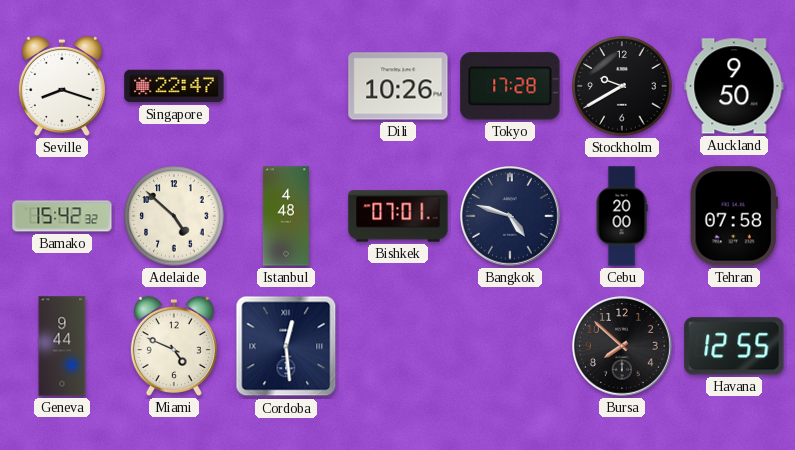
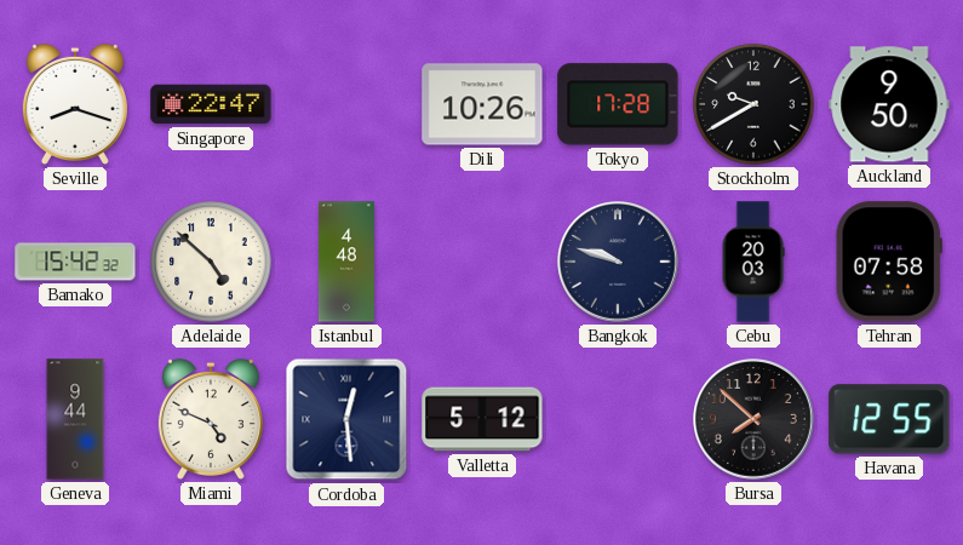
Bishkek: 07:01 -> none (398, 216)
Bangkok: 4:48 -> 9:48 (619, 263)
Cebu: 20:00 -> 20:03 (753, 262)
Valletta: none -> 5:12 (482, 419)
